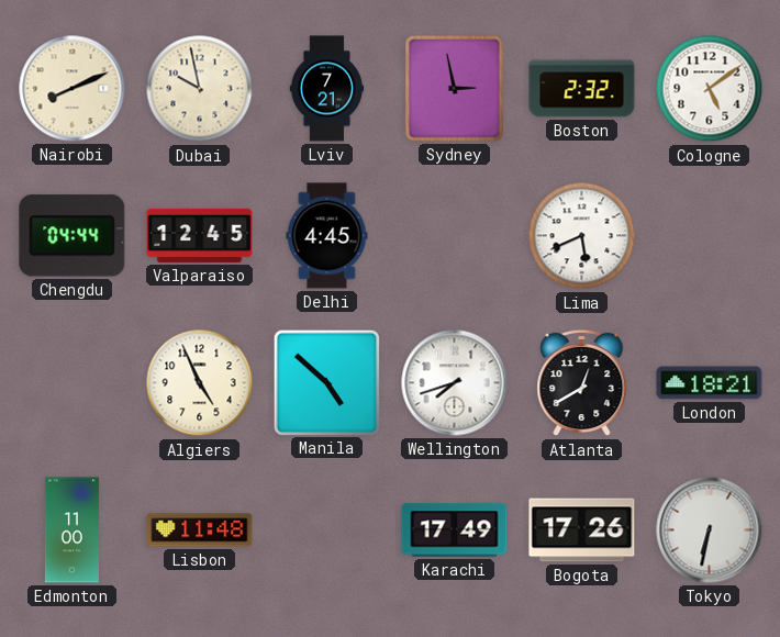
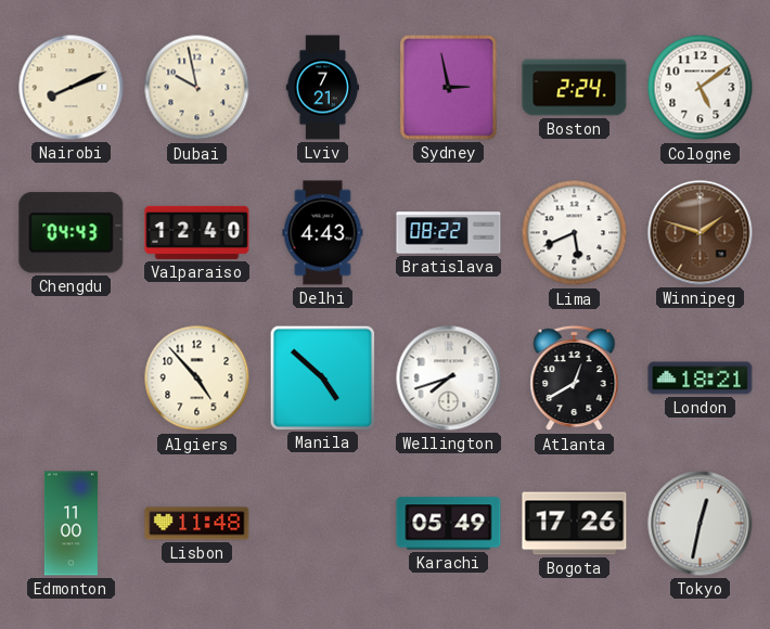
Boston: 2:32 -> 2:24 (575, 88)
Chengdu: 04:44 -> 04:43 (72, 233)
Valparaiso: 12:45 -> 12:40 (197, 232)
Delhi: 4:45 -> 4:43 (323, 233)
Bratislava: none -> 08:22 (449, 233)
Winnipeg: none -> 1:48 (701, 233)
Algiers: 4:56 -> 4:53 (197, 378)
Karachi: 17:49 -> 05:49 (449, 524)
Tokyo: 6:32 -> 12:32 (701, 524)
